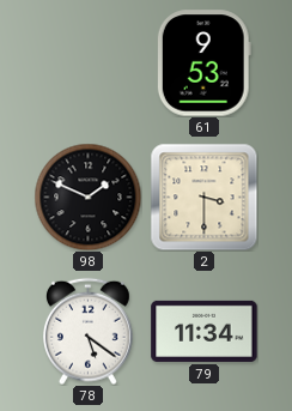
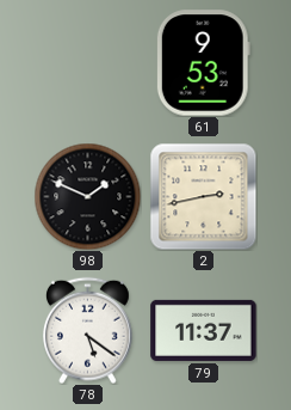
2: 3:30 -> 2:43 (203, 196)
79: 11:34 -> 11:37 (204, 330)
